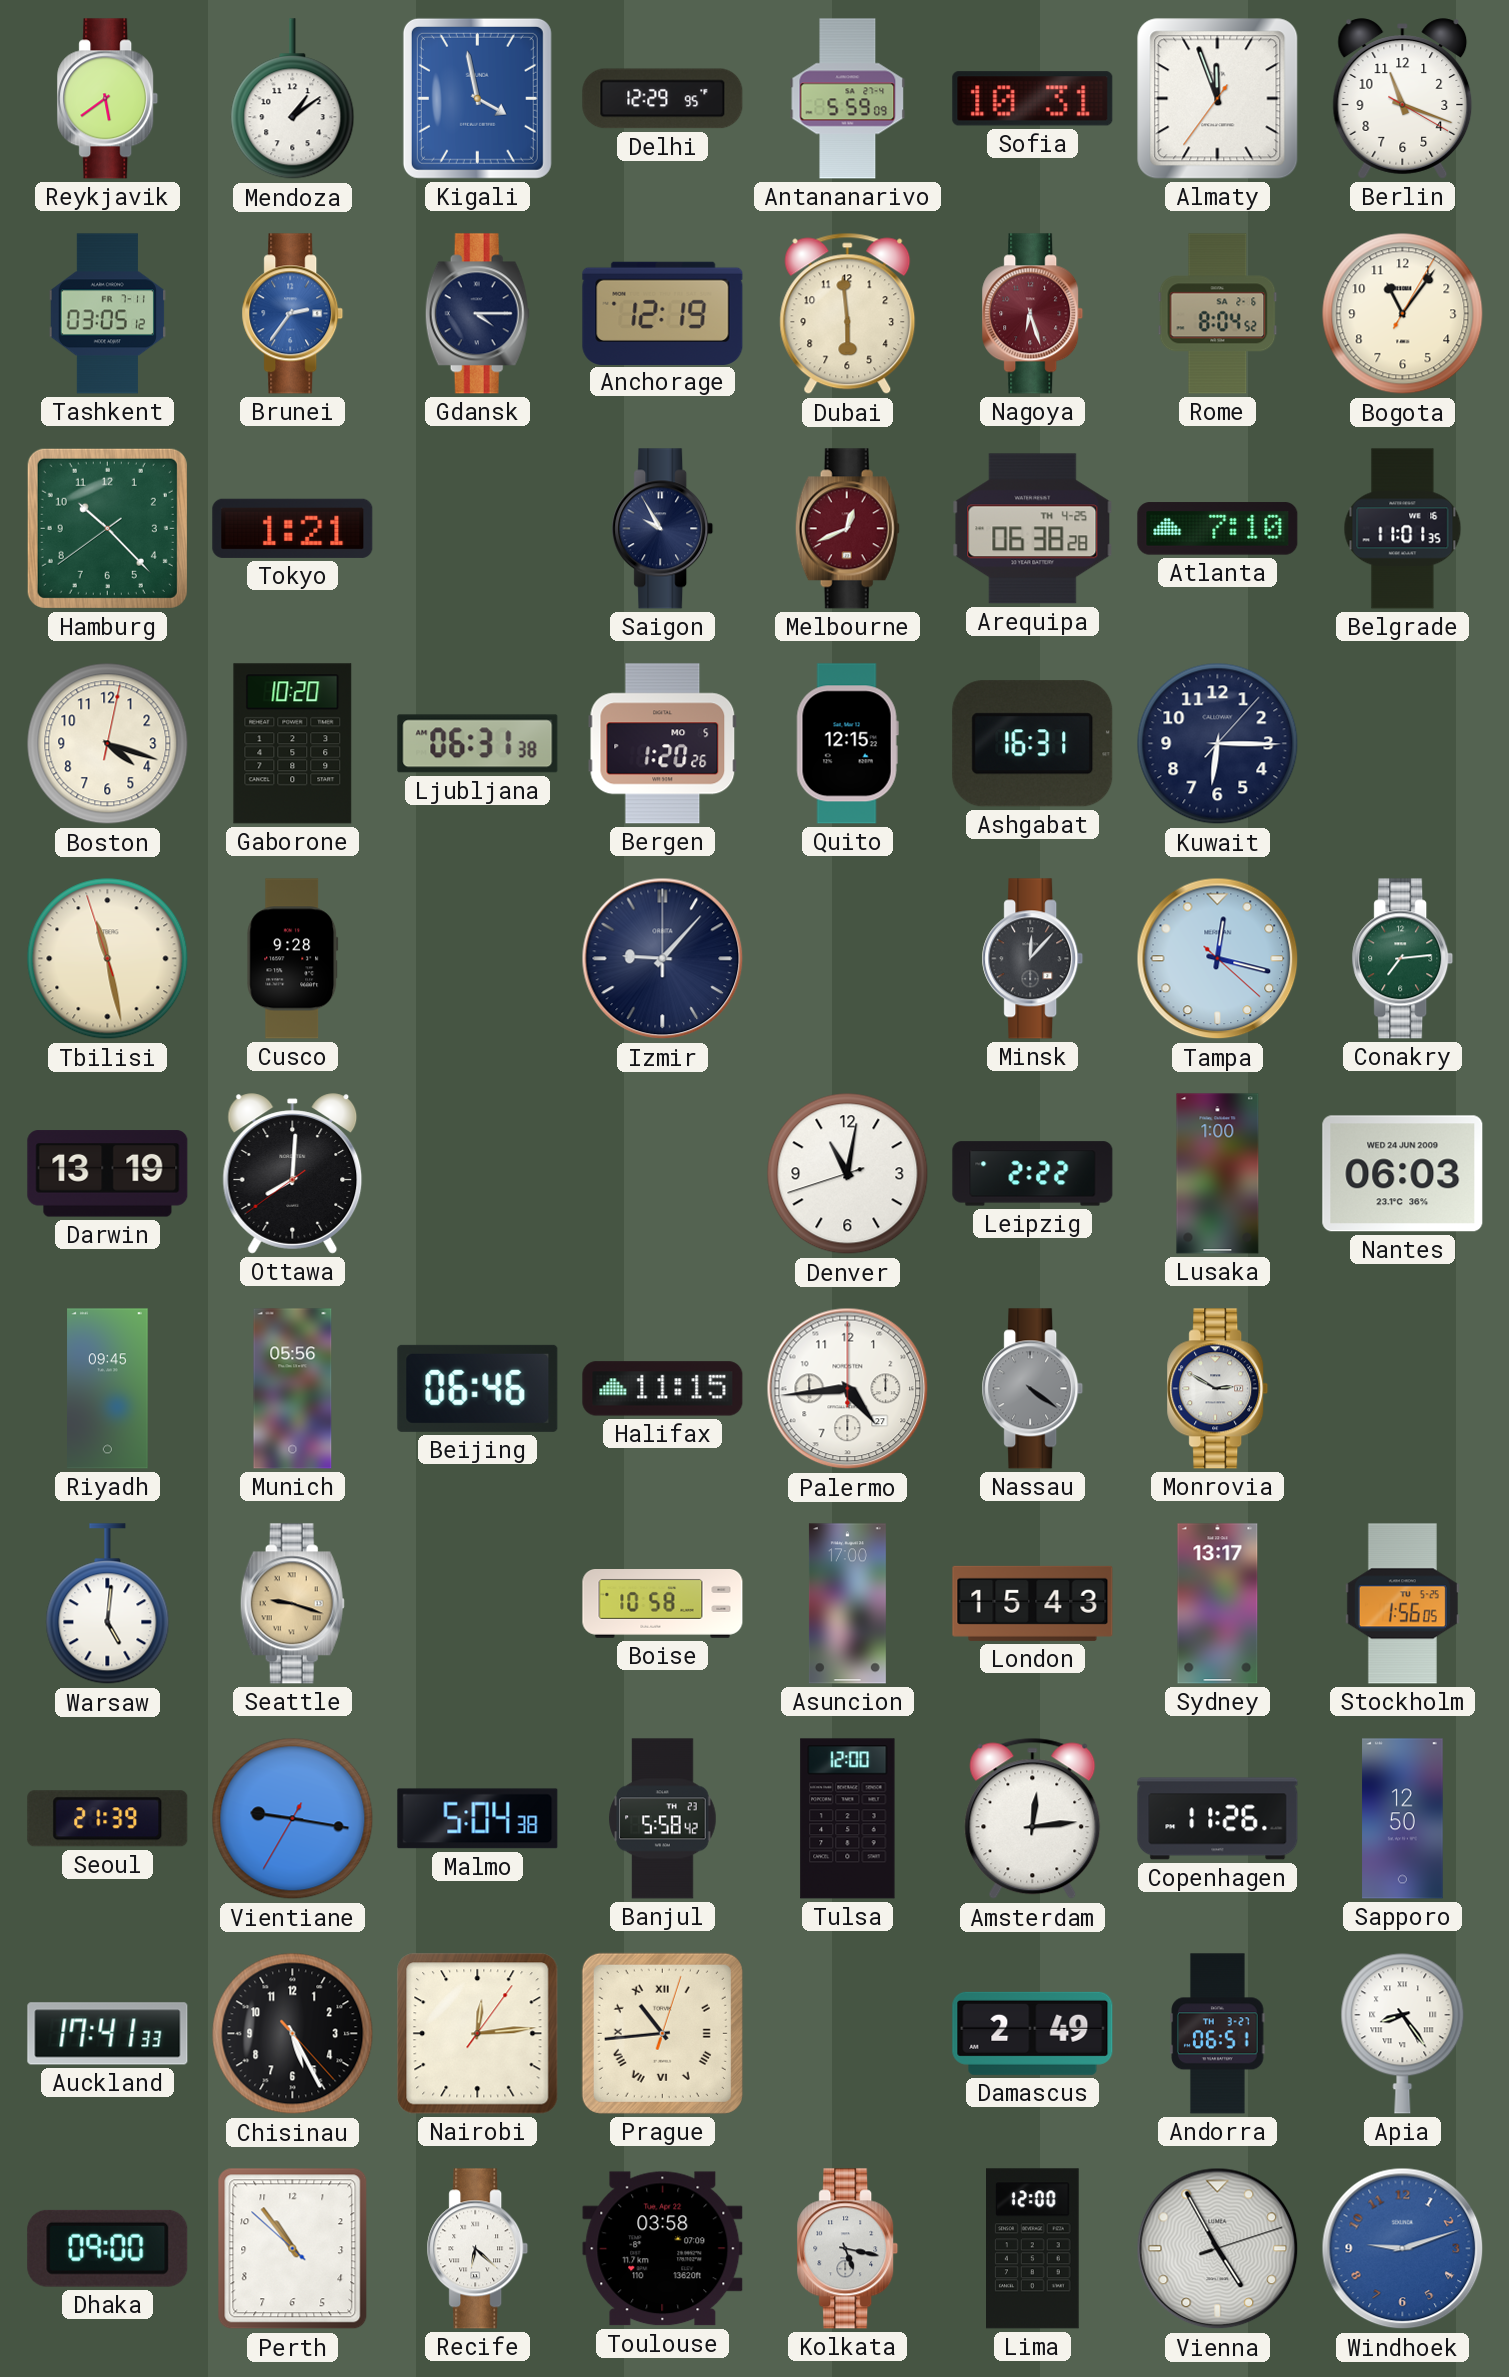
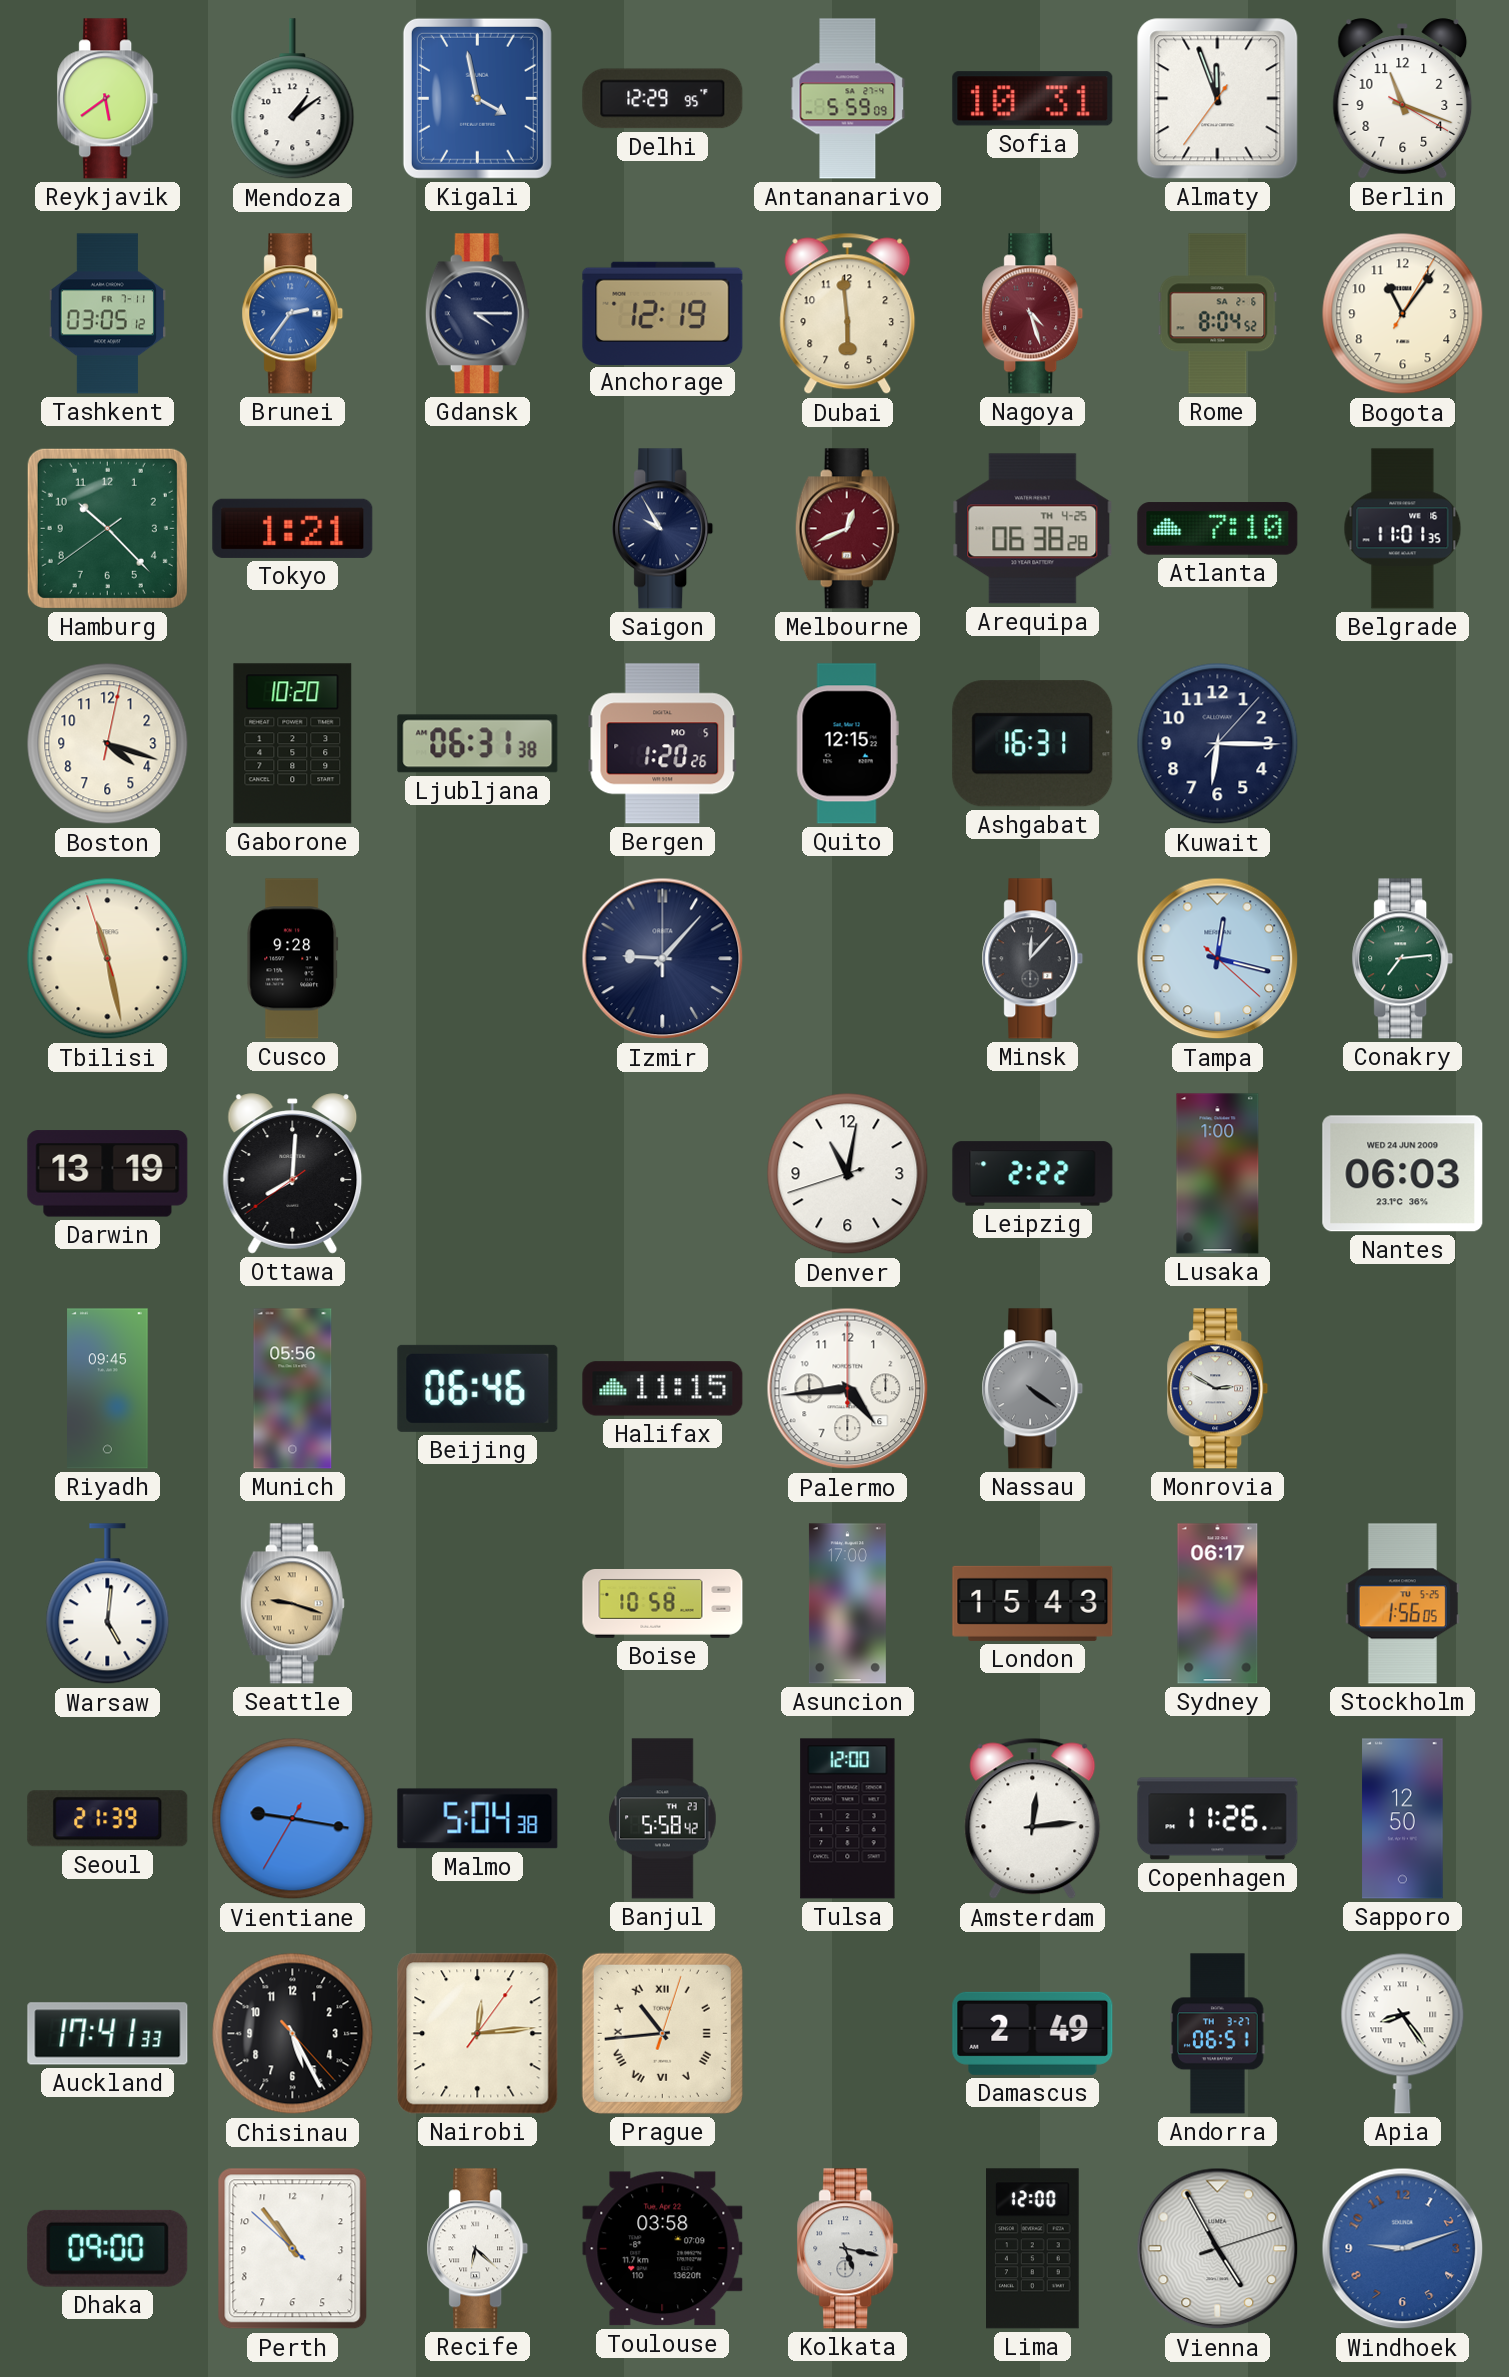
Nagoya: 6:27 -> 4:27 (1033, 314)
Palermo date: 27 -> 6 (848, 1389)
Sydney: 13:17 -> 06:17 (1218, 1604)
